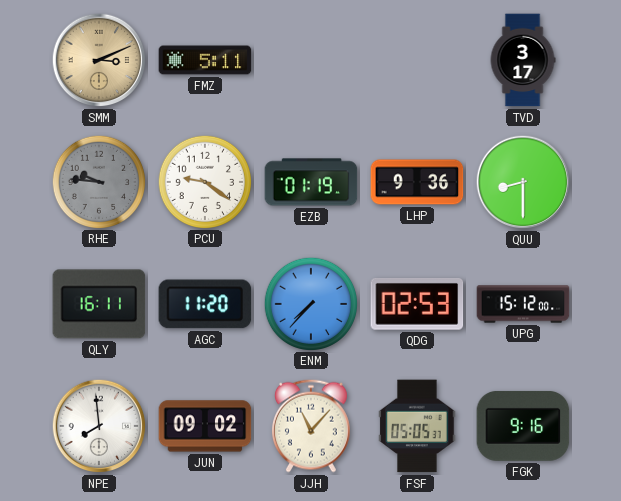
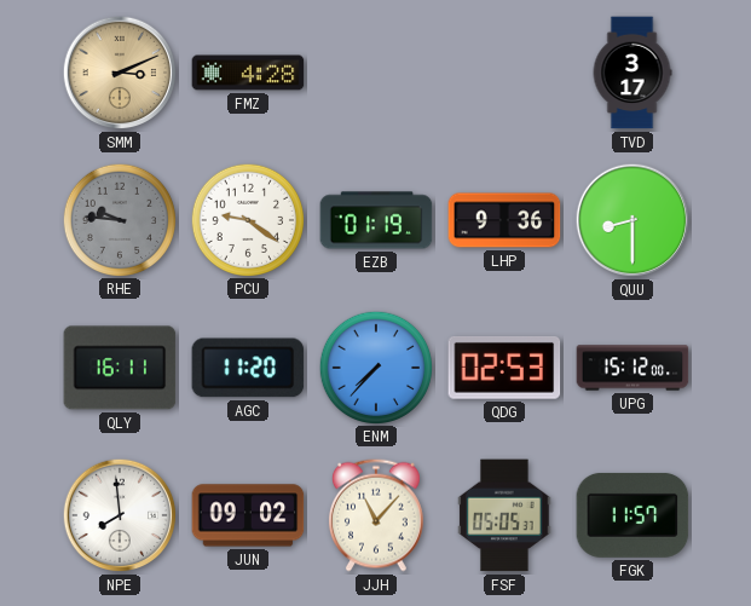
FMZ: 5:11 -> 4:28 (248, 73)
FGK: 9:16 -> 11:57 (632, 515)
